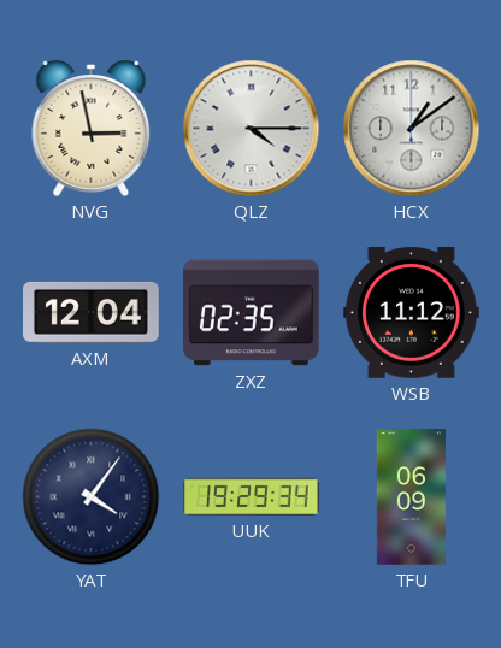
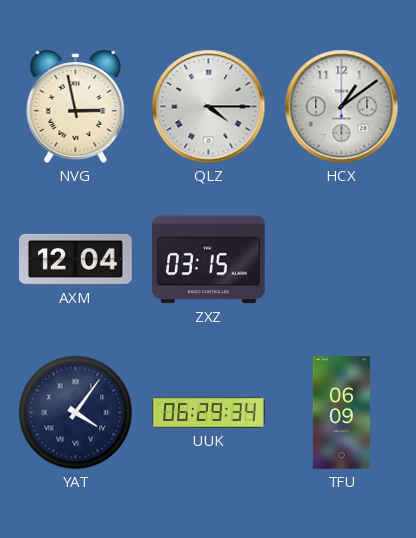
ZXZ: 02:35 -> 03:15 (209, 260)
WSB: 11:12 -> none (412, 313)
UUK: 19:29 -> 06:29 (209, 412)
